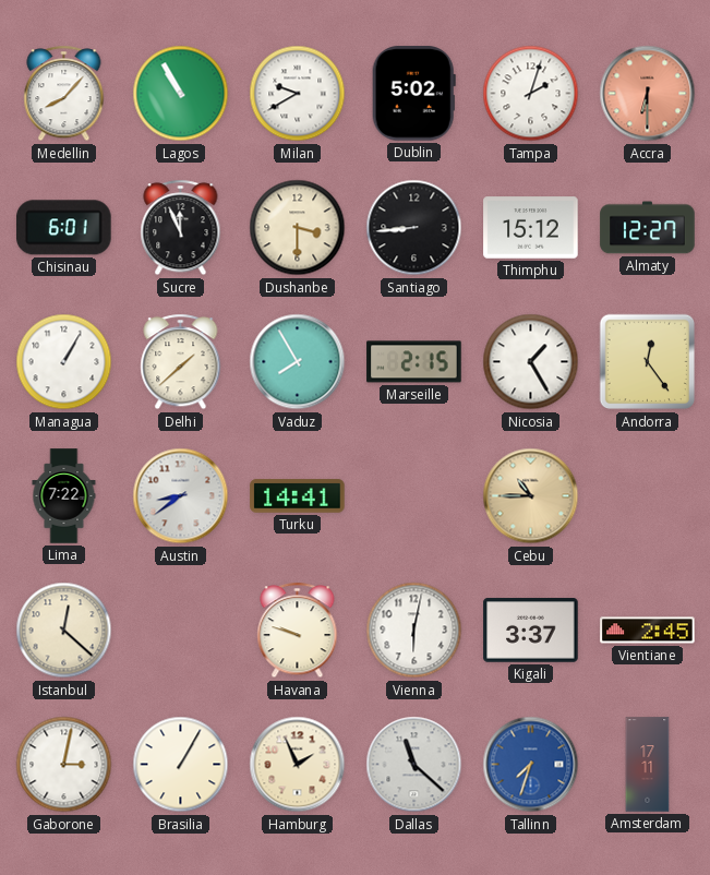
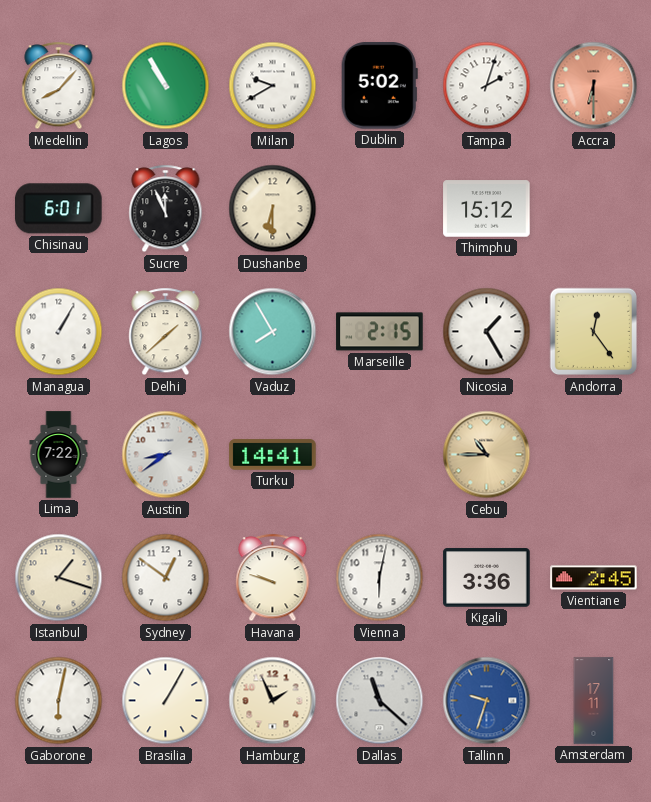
Dushanbe: 3:30 -> 6:30 (273, 209)
Santiago: 8:44 -> none (414, 228)
Almaty: 12:27 -> none (648, 228)
Istanbul: 12:22 -> 1:18 (59, 578)
Sydney: none -> 12:51 (166, 578)
Kigali: 3:37 -> 3:36 (487, 578)
Gaborone: 3:02 -> 6:02 (59, 701)
Tallinn: 7:33 -> 9:33 (487, 701)
